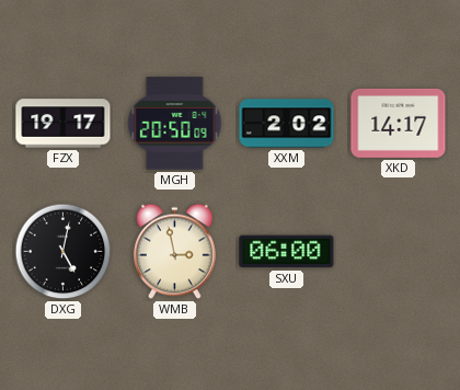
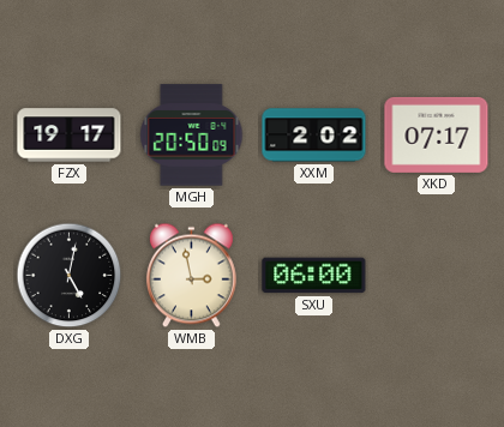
XKD: 14:17 -> 07:17 (437, 134)
